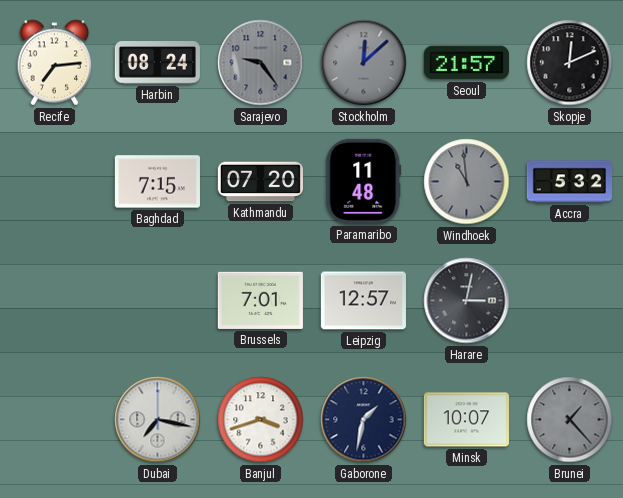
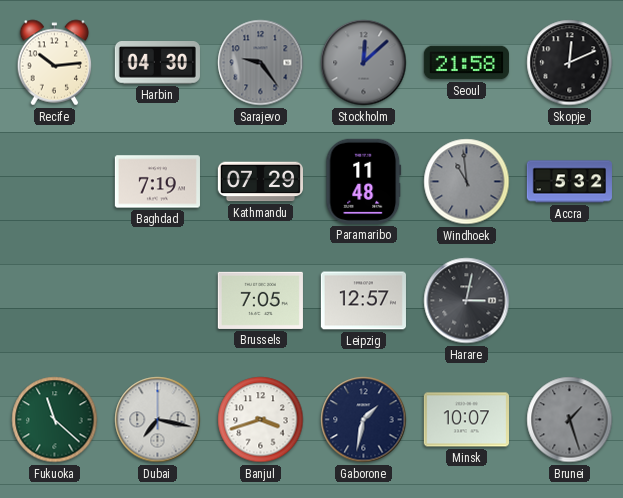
Recife: 7:14 -> 10:14 (55, 63)
Harbin: 08:24 -> 04:30 (157, 63)
Seoul: 21:57 -> 21:58 (466, 63)
Baghdad: 7:15 -> 7:19 (157, 182)
Kathmandu: 07:20 -> 07:29 (260, 182)
Brussels: 7:01 -> 7:05 (260, 300)
Fukuoka: none -> 11:22 (55, 420)
Brunei: 1:23 -> 1:27 (570, 420)
